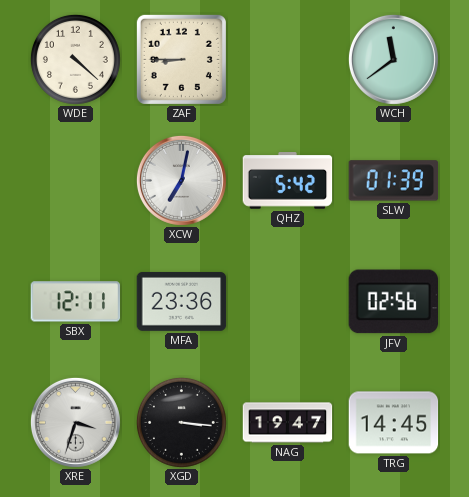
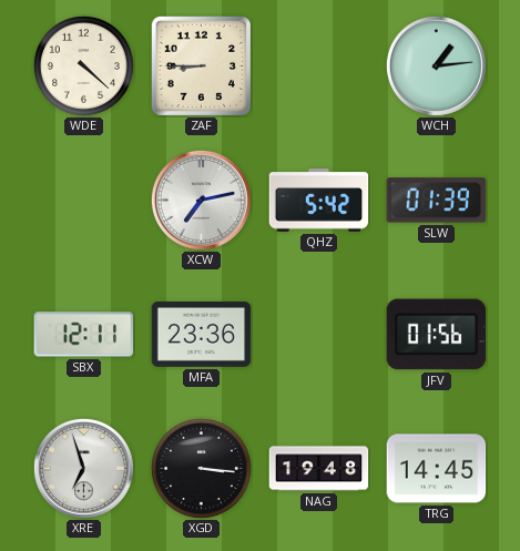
WCH: 11:39 -> 1:14 (436, 65)
XCW: 7:02 -> 7:13 (201, 200)
JFV: 02:56 -> 01:56 (437, 335)
XRE: 3:33 -> 6:57 (83, 468)
NAG: 19:47 -> 19:48 (319, 469)
